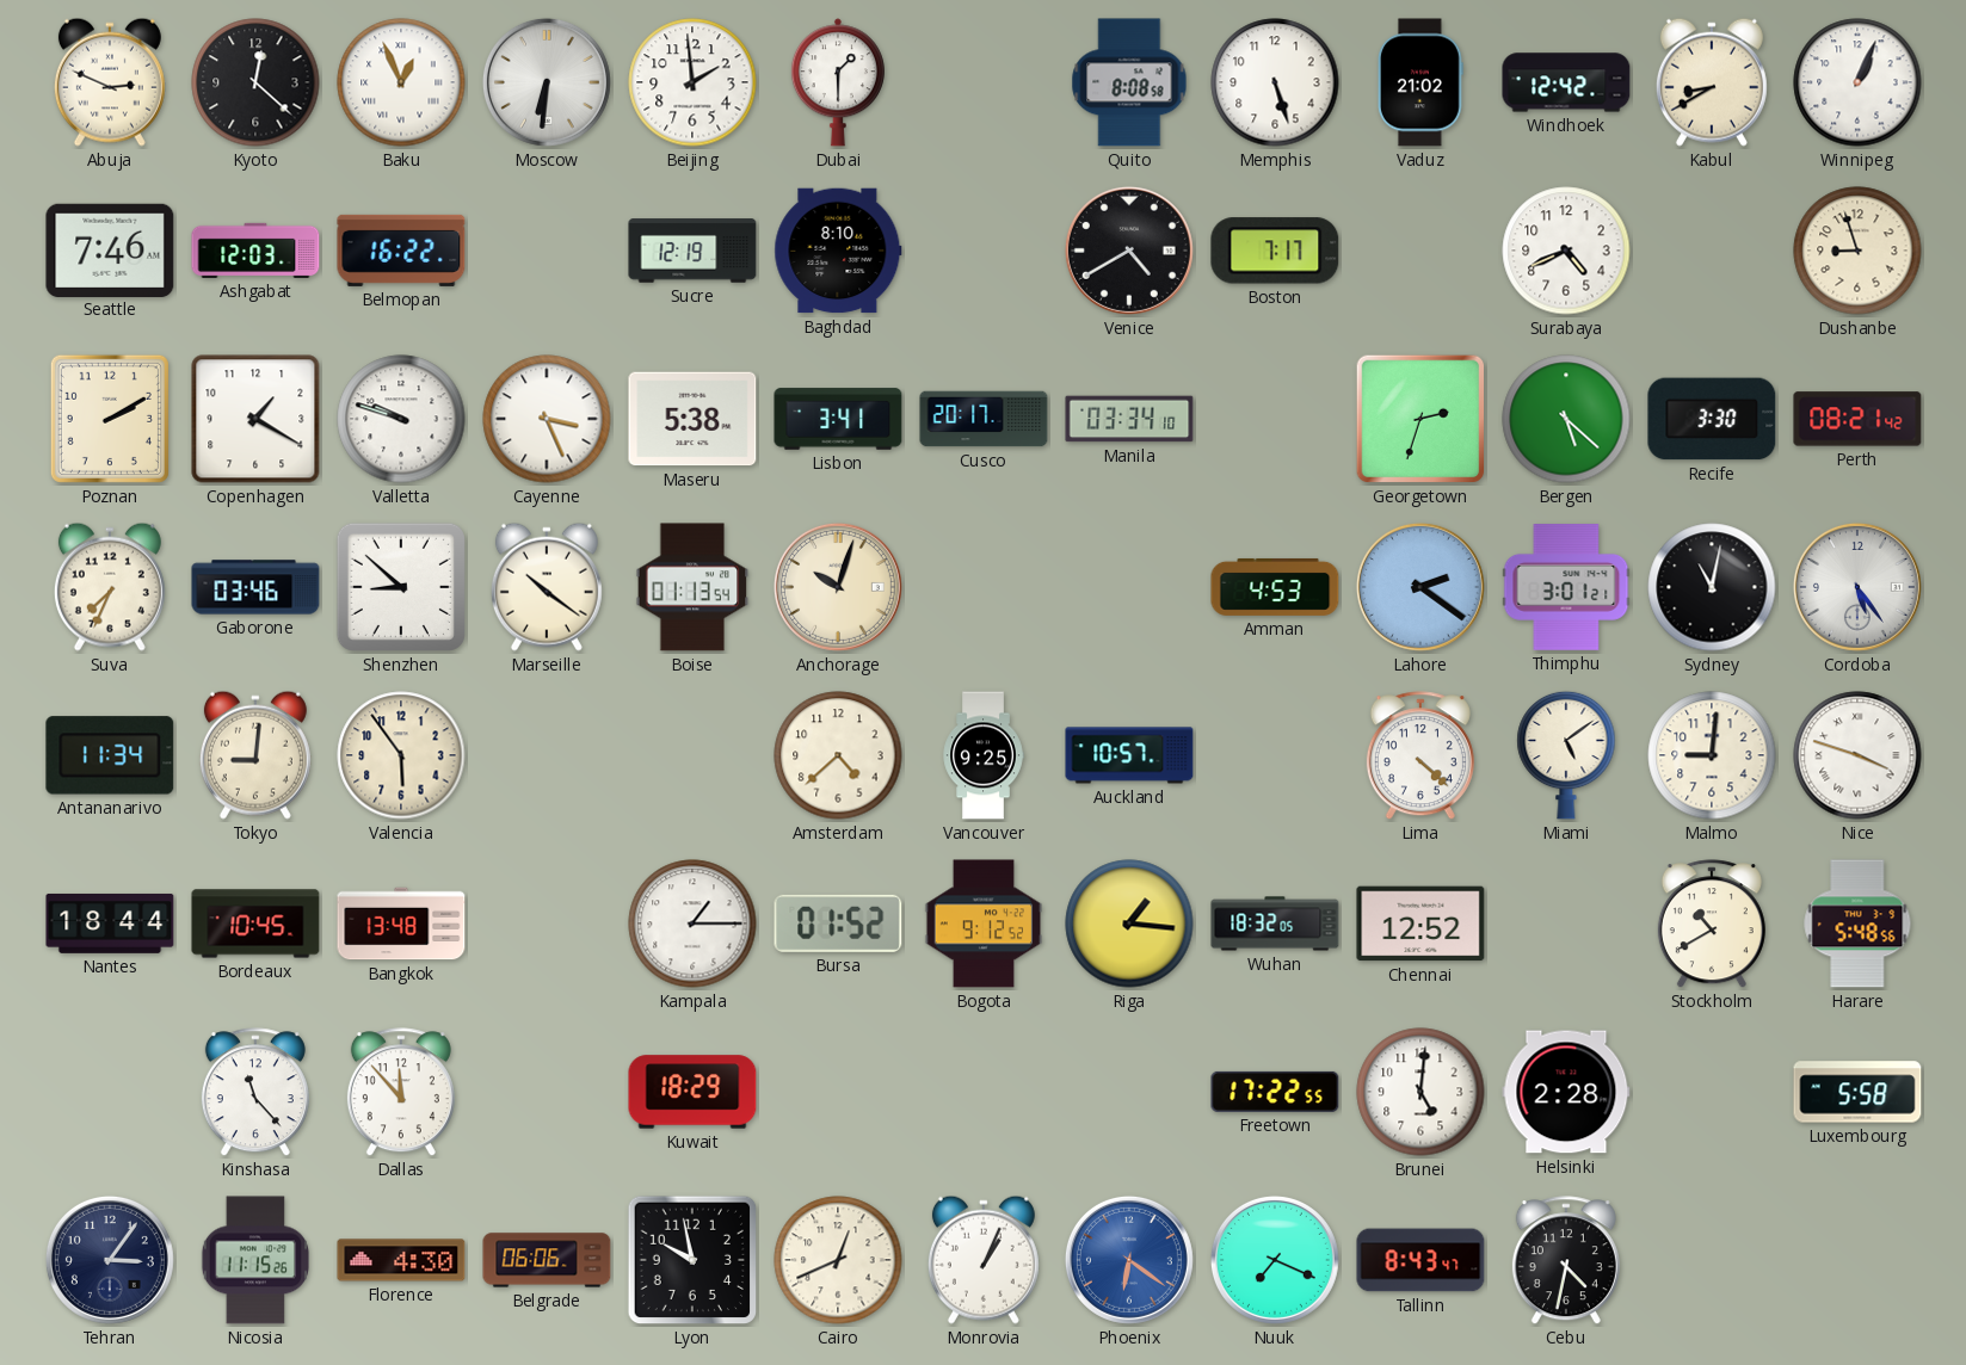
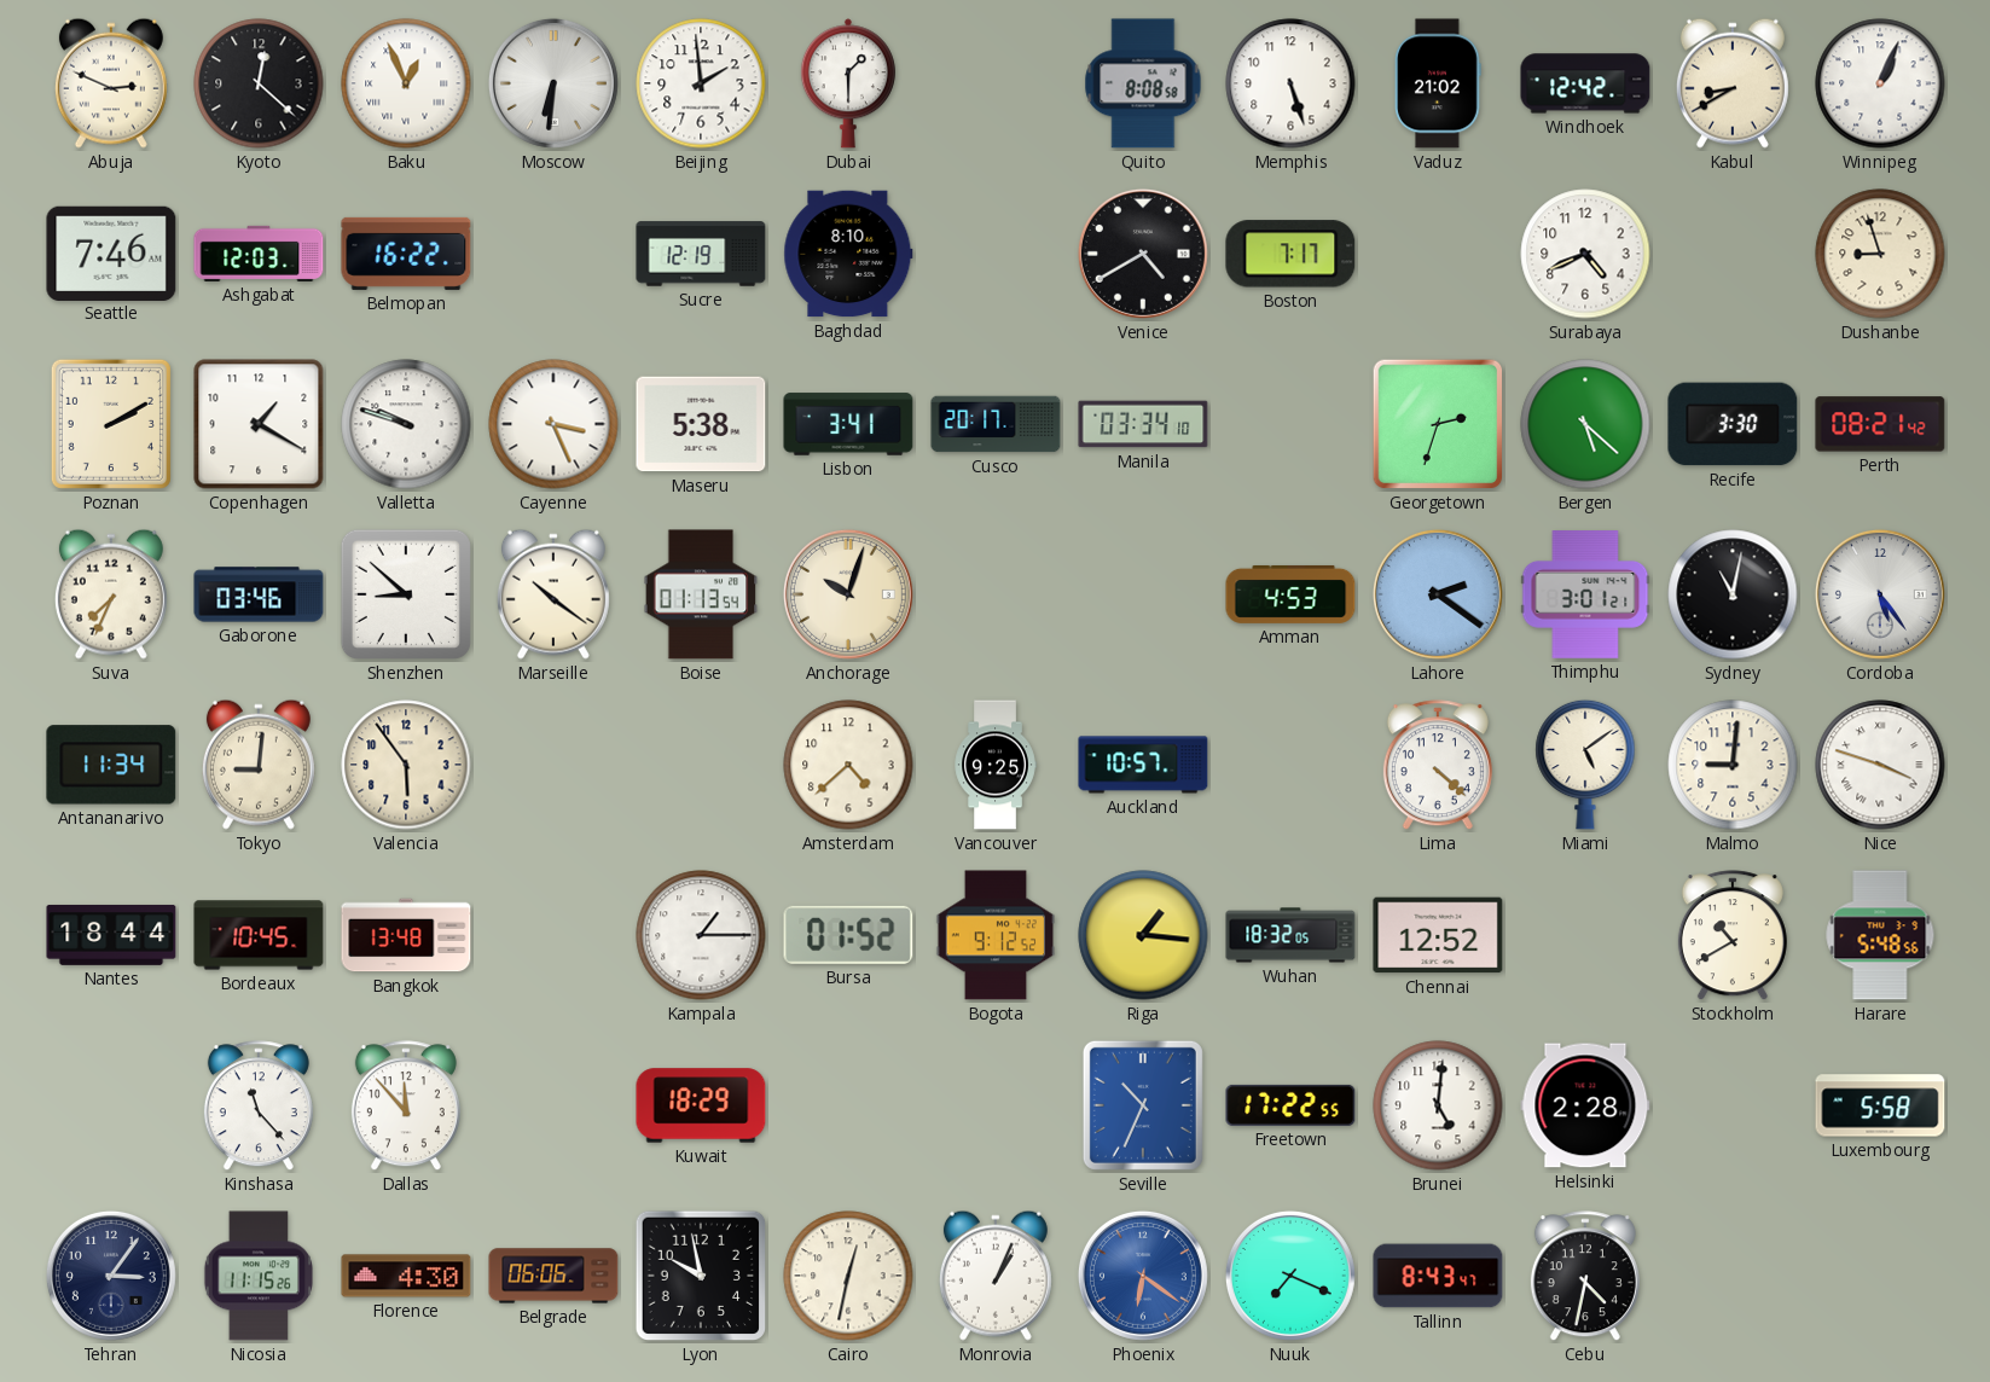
Seville: none -> 10:34 (1143, 1105)
Cairo: 12:41 -> 12:32 (848, 1276)
